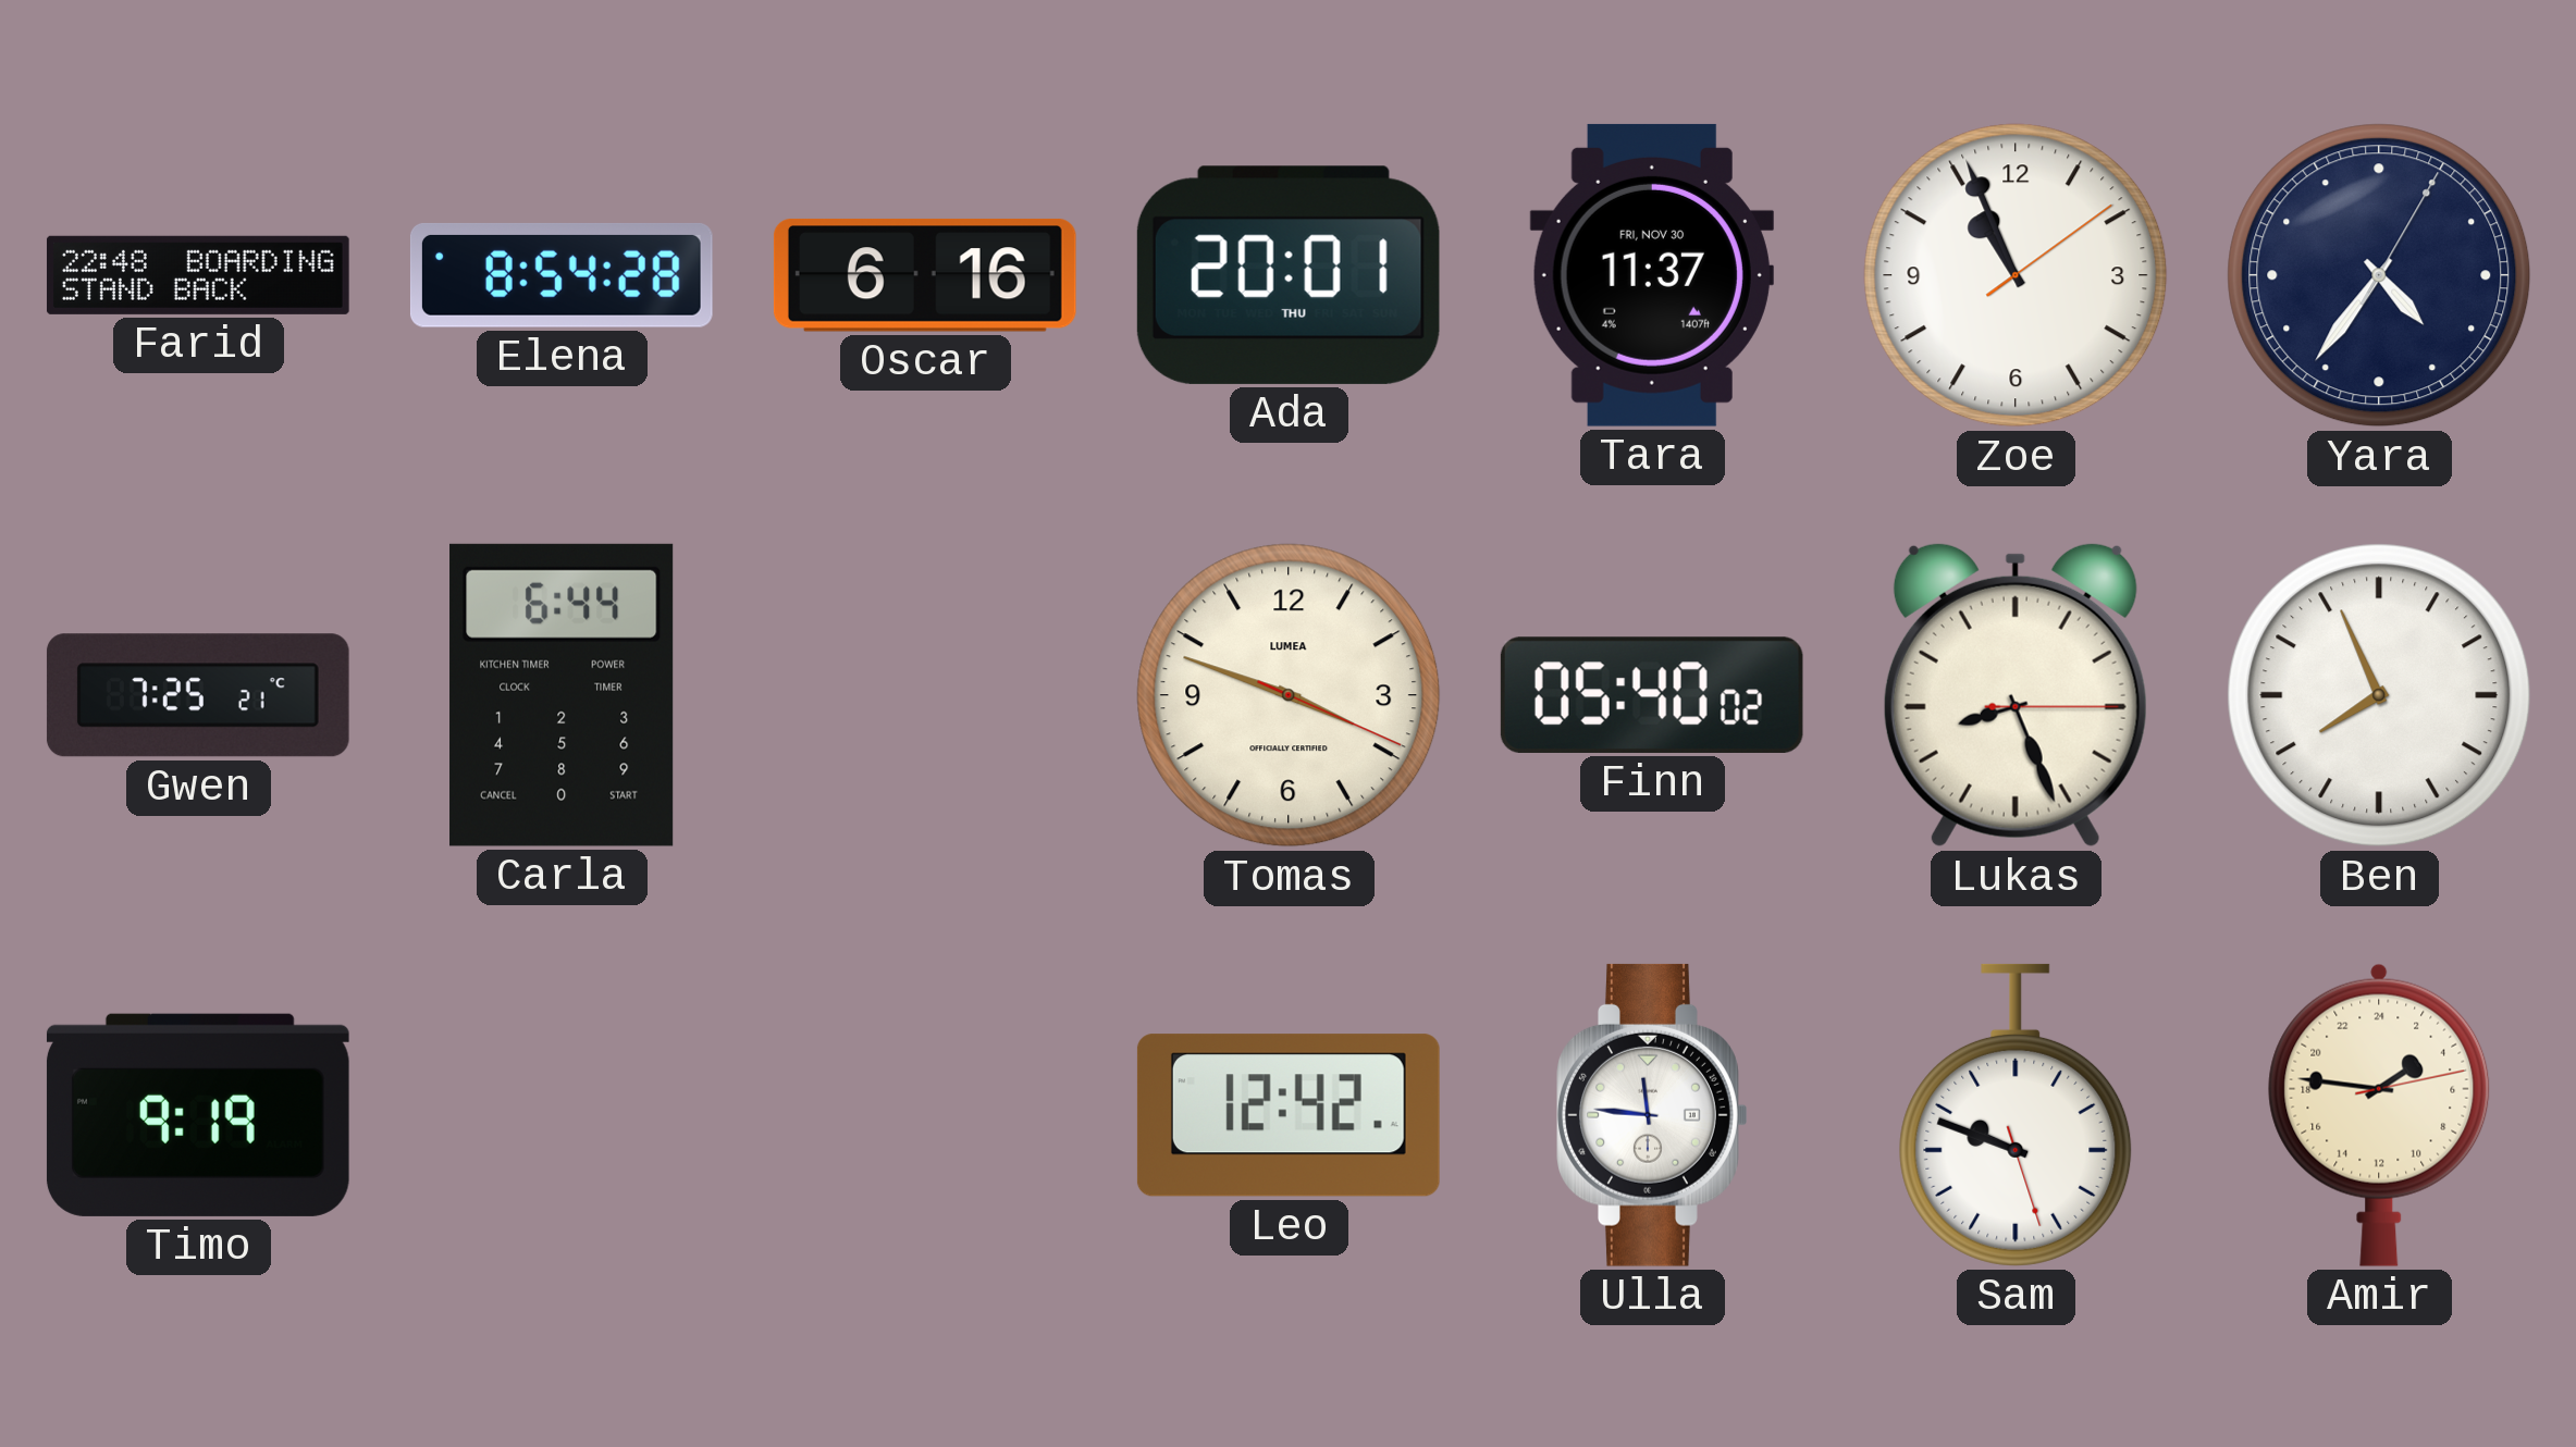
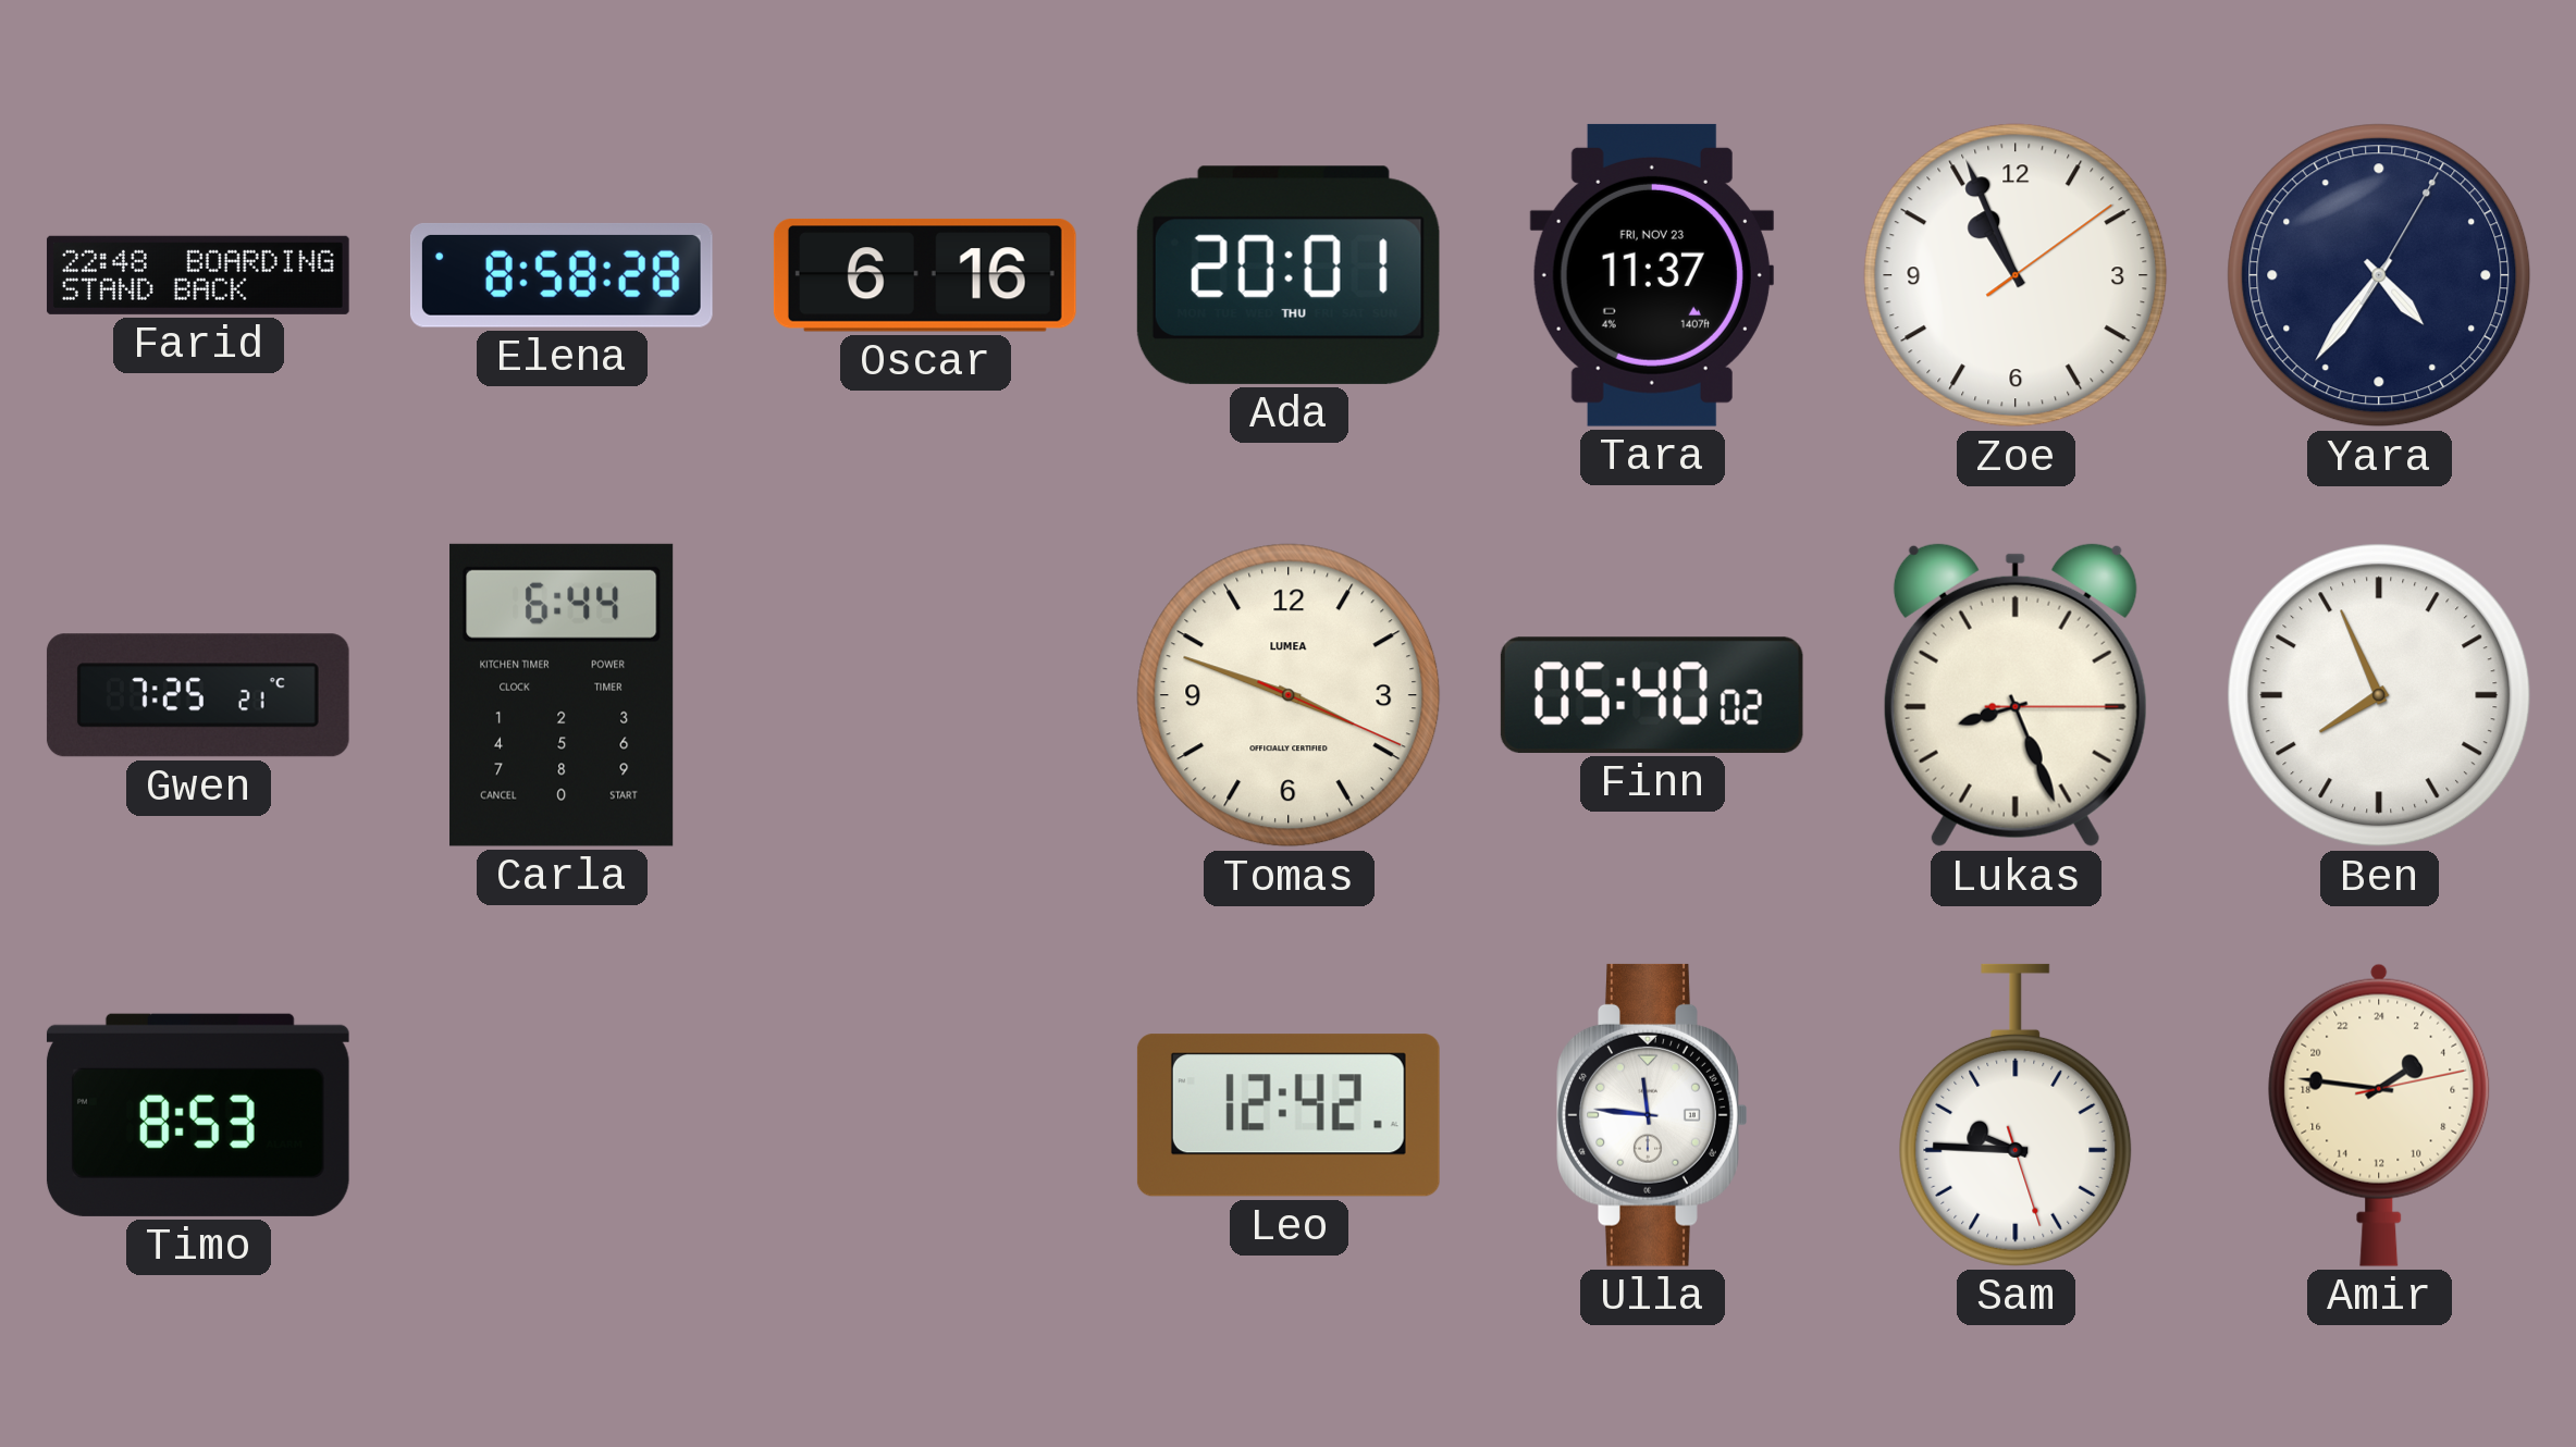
Elena: 8:54 -> 8:58 (562, 275)
Tara date: FRI, NOV 30 -> FRI, NOV 23 (1652, 275)
Timo: 9:19 -> 8:53 (198, 1115)
Sam: 9:48 -> 9:45 (2016, 1115)
